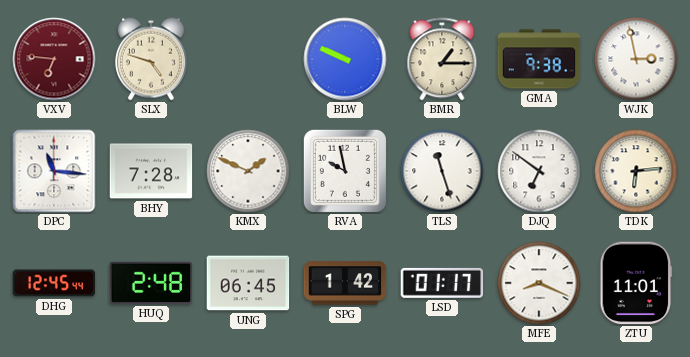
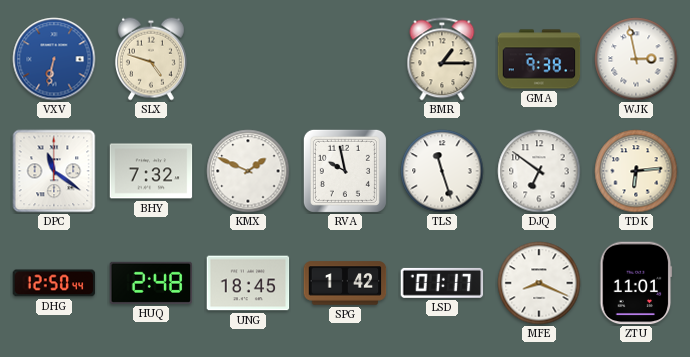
VXV: 6:46 -> 6:32 (54, 59)
VXV dial: burgundy -> blue (54, 59)
BLW: 9:49 -> none (345, 59)
DPC: 11:16 -> 11:21 (54, 171)
BHY: 7:28 -> 7:32 (151, 171)
DHG: 12:45 -> 12:50 (54, 283)
UNG: 06:45 -> 18:45 (248, 283)
